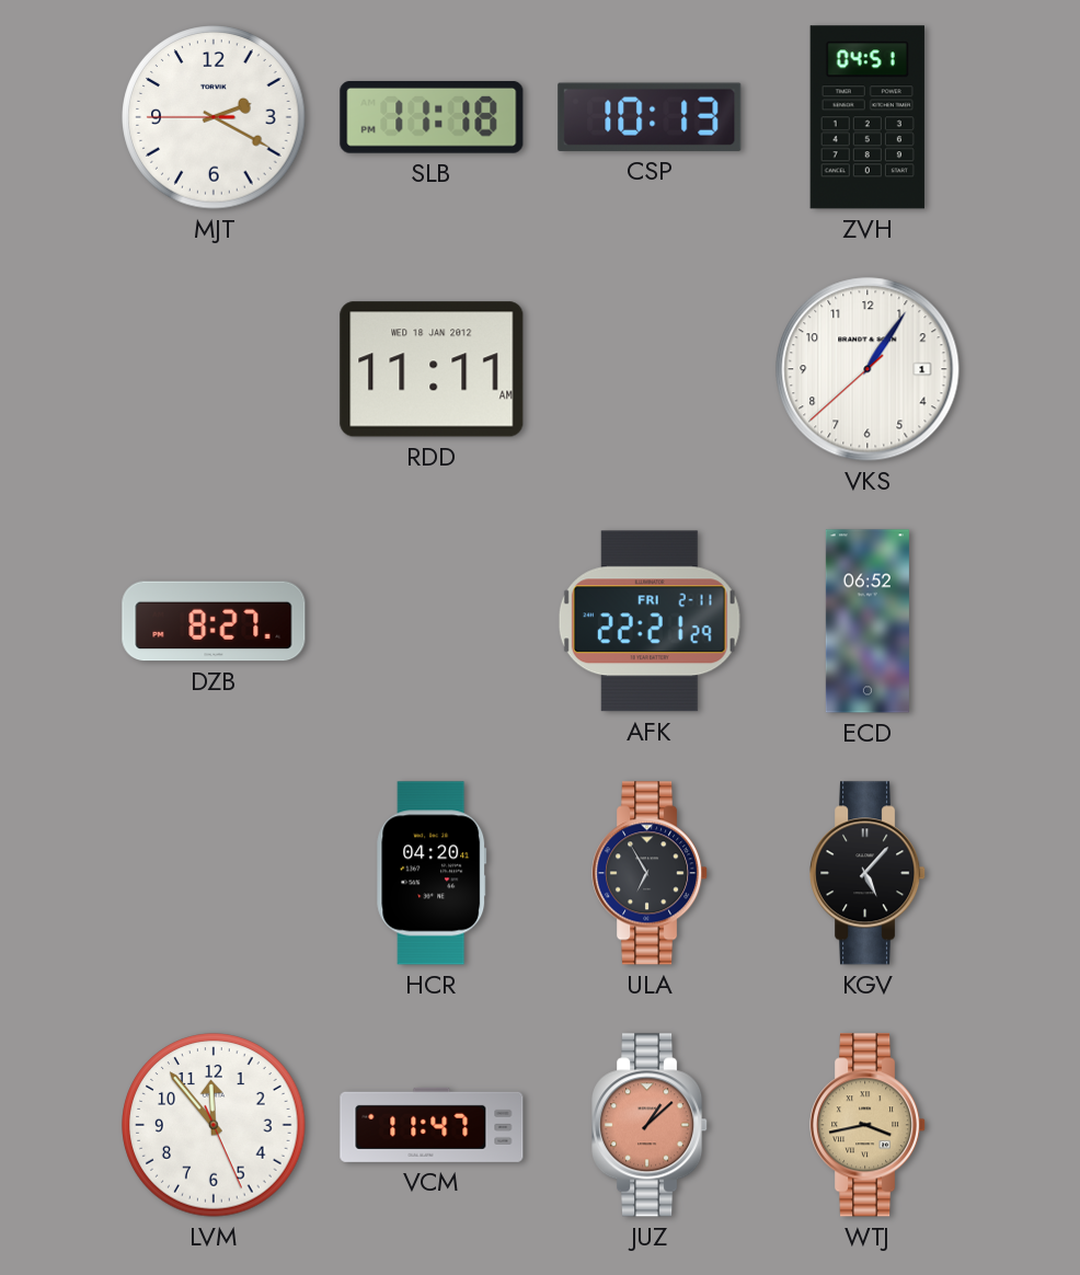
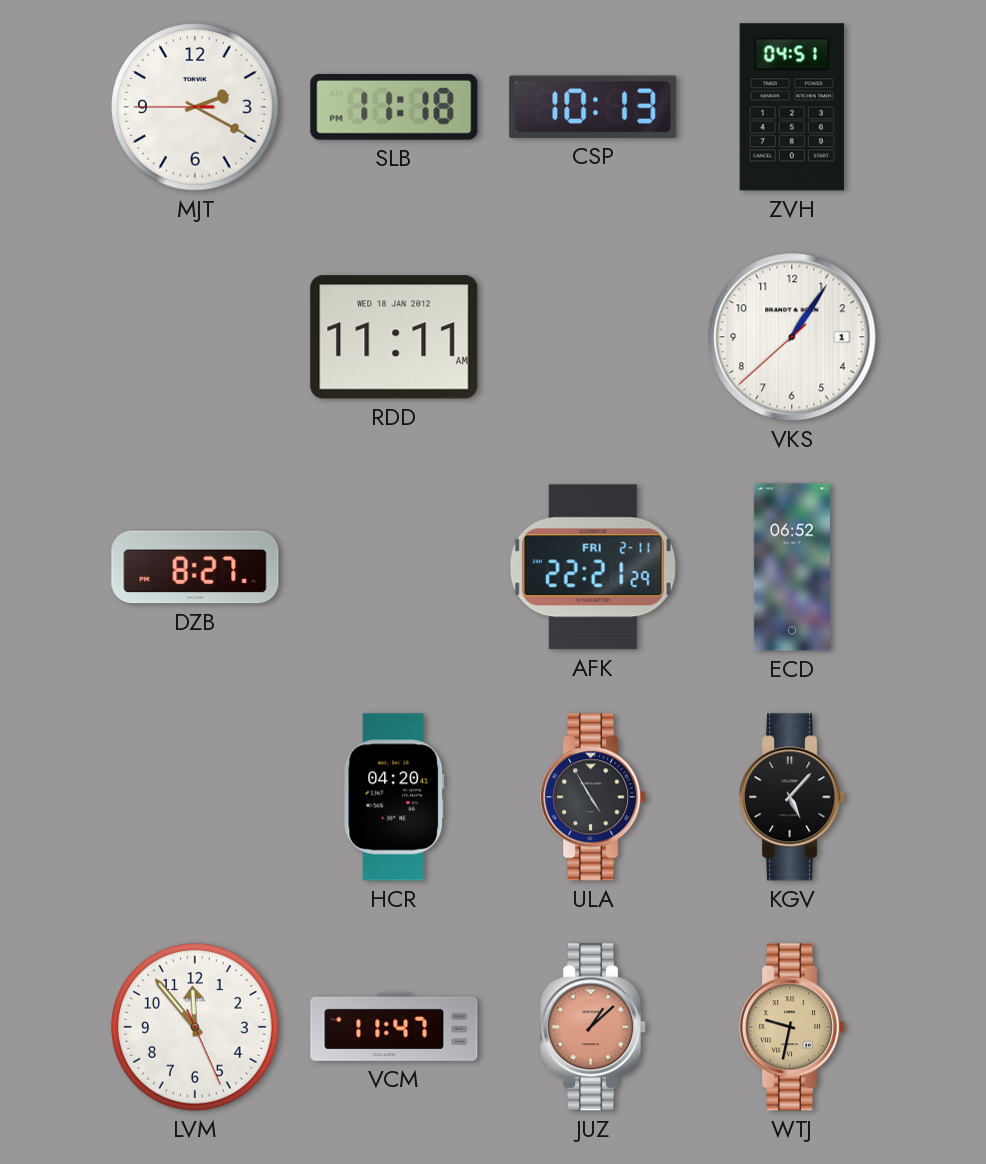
ULA: 6:55 -> 4:55 (594, 797)
WTJ: 3:43 -> 9:32 (793, 1027)
